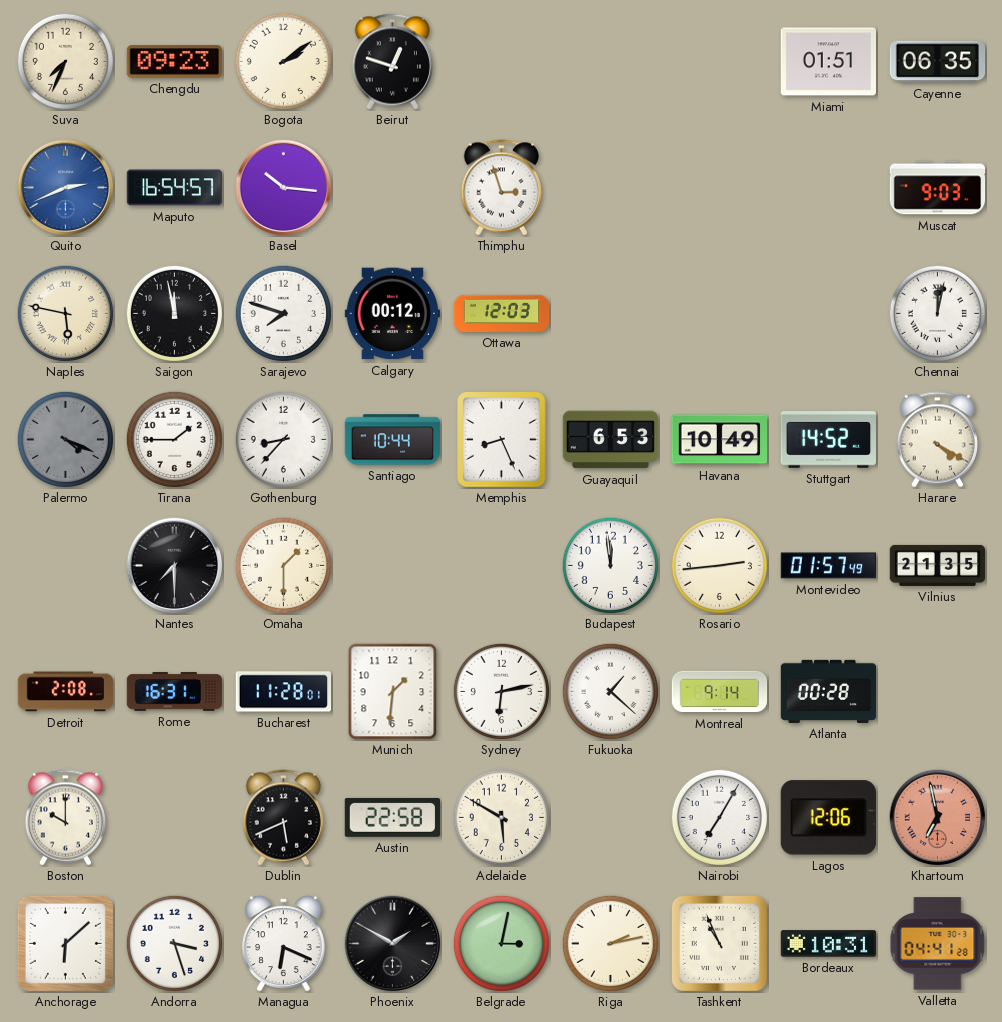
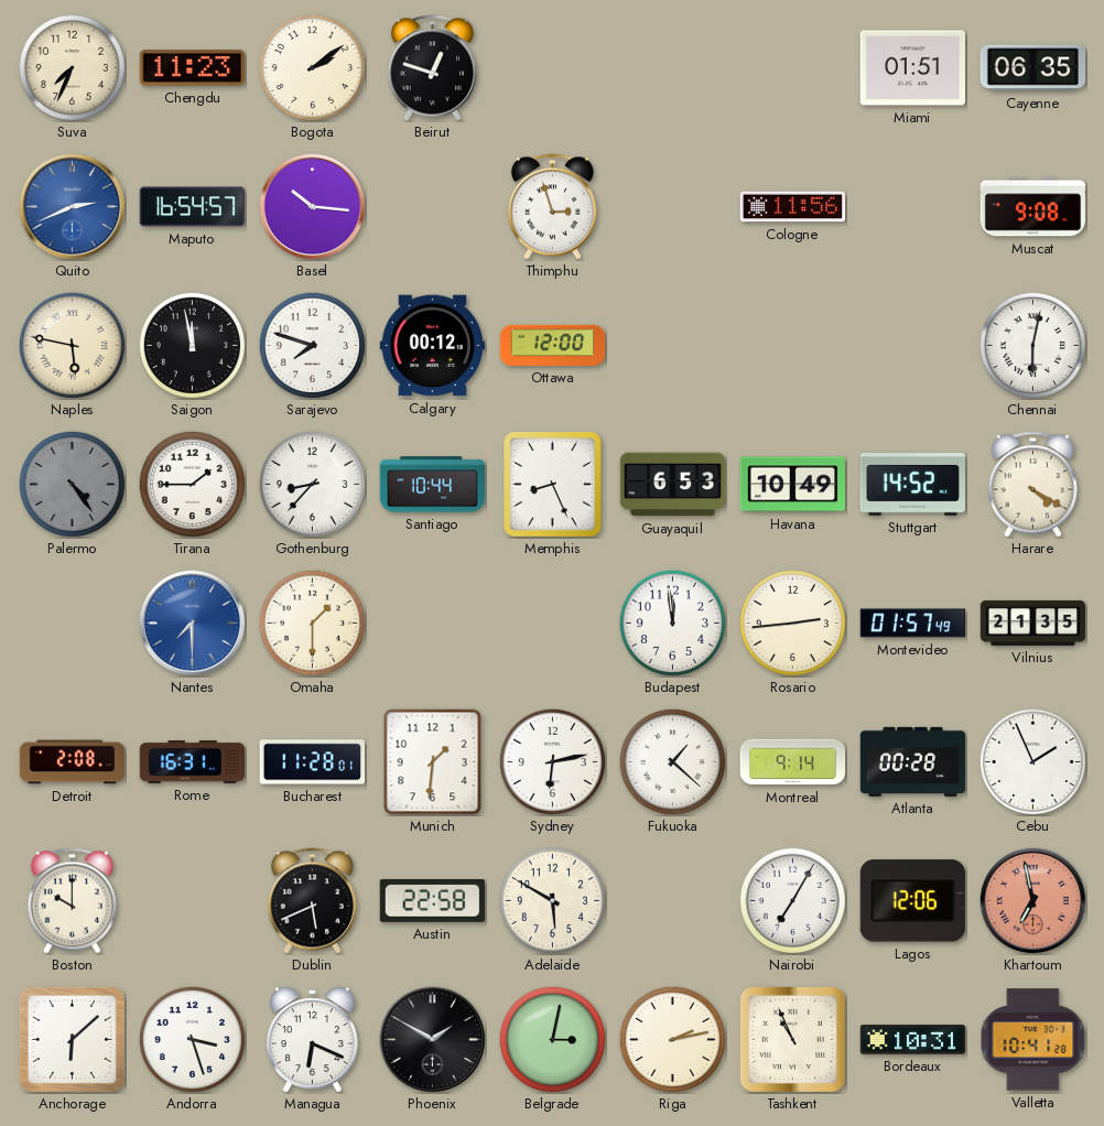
Chengdu: 09:23 -> 11:23 (192, 68)
Cologne: none -> 11:56 (793, 207)
Muscat: 9:03 -> 9:08 (1033, 207)
Ottawa: 12:03 -> 12:00 (553, 345)
Chennai: 12:02 -> 6:02 (1032, 345)
Palermo: 4:19 -> 4:24 (72, 484)
Nantes dial: black -> blue (193, 624)
Cebu: none -> 1:56 (1032, 761)
Valletta: 04:41 -> 10:41 (1033, 1040)
